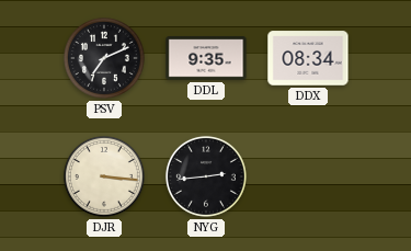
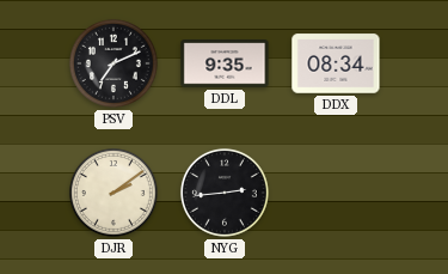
DJR: 3:16 -> 2:09 (113, 193)
